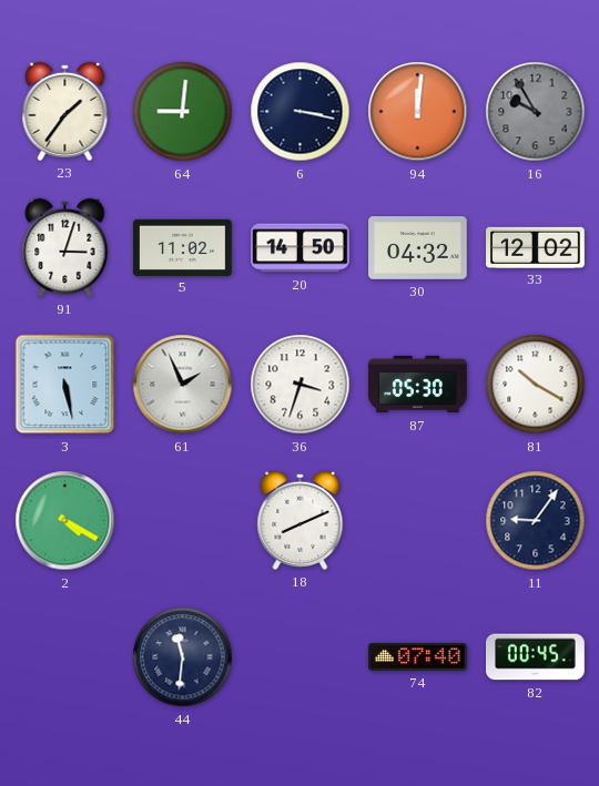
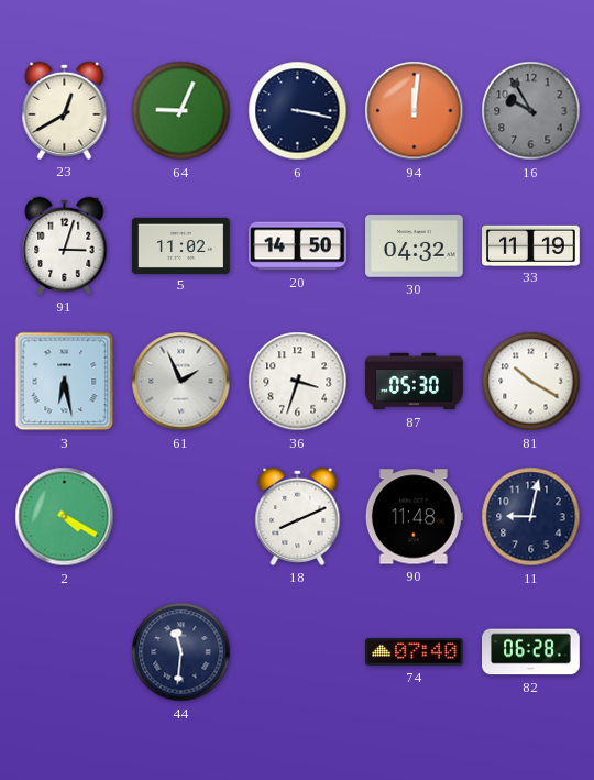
23: 1:36 -> 12:40 (65, 110)
64: 9:01 -> 9:04 (182, 111)
33: 12:02 -> 11:19 (531, 245)
3: 5:28 -> 6:28 (65, 382)
90: none -> 11:48 (414, 517)
11: 9:06 -> 9:02 (531, 517)
82: 00:45 -> 06:28 (531, 652)
